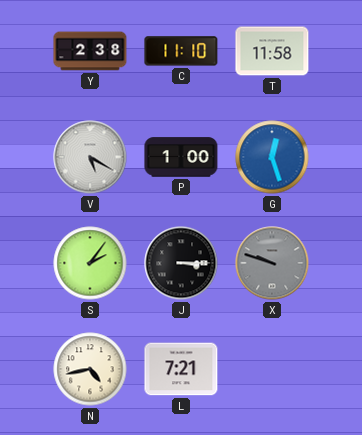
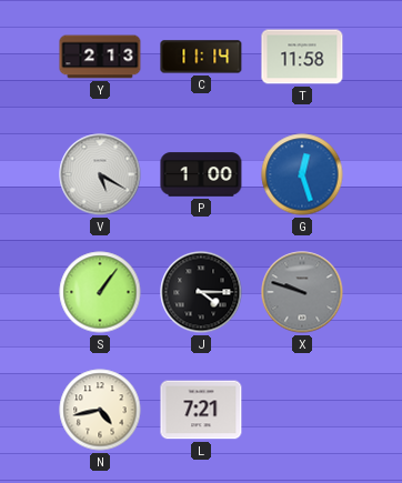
Y: 2:38 -> 2:13 (100, 57)
C: 11:10 -> 11:14 (201, 57)
S: 2:06 -> 1:06 (100, 292)
J: 3:15 -> 4:15 (201, 292)
